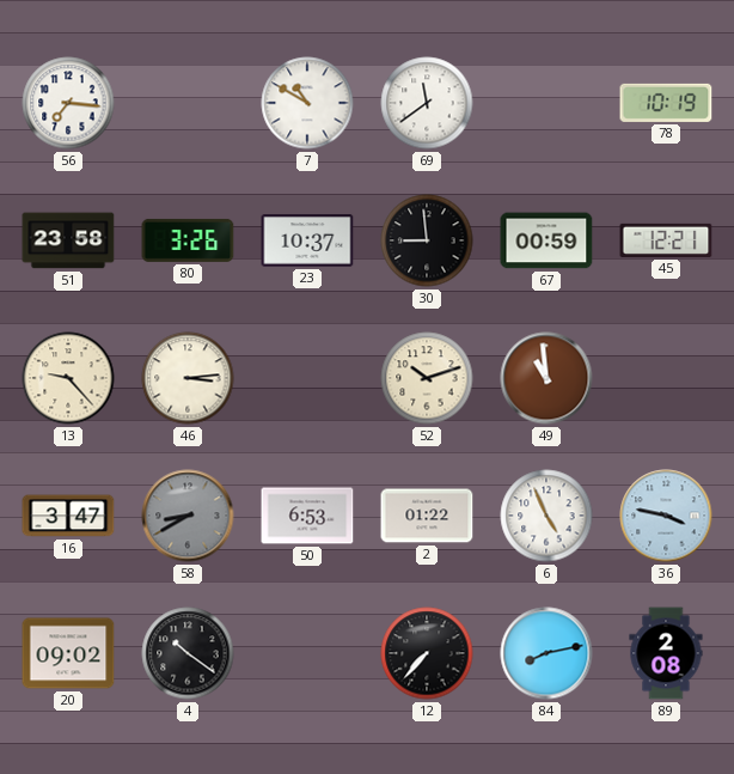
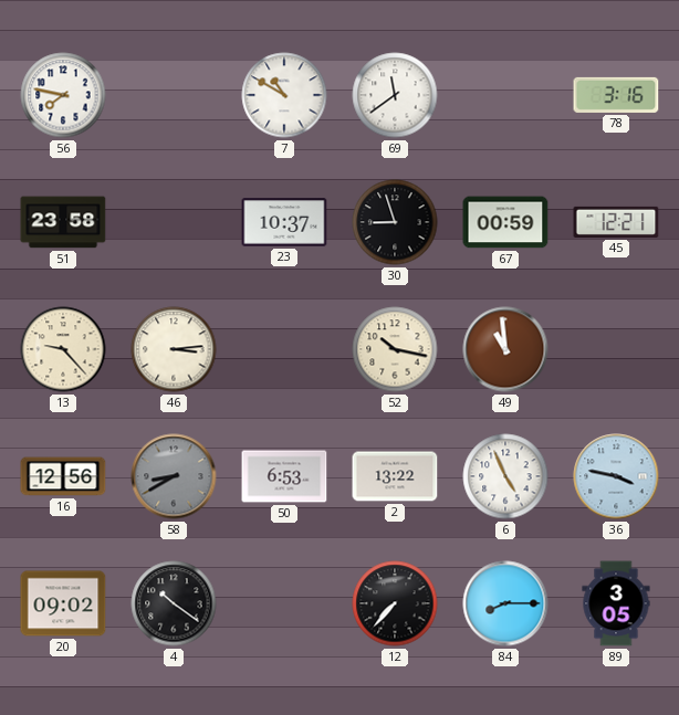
56: 7:16 -> 7:47 (63, 95)
78: 10:19 -> 3:16 (616, 95)
80: 3:26 -> none (188, 240)
30: 8:59 -> 8:57 (395, 222)
52: 10:12 -> 10:17 (395, 349)
16: 3:47 -> 12:56 (63, 476)
2: 01:22 -> 13:22 (395, 476)
84: 8:13 -> 8:15 (505, 603)
89: 2:08 -> 3:05 (616, 603)
